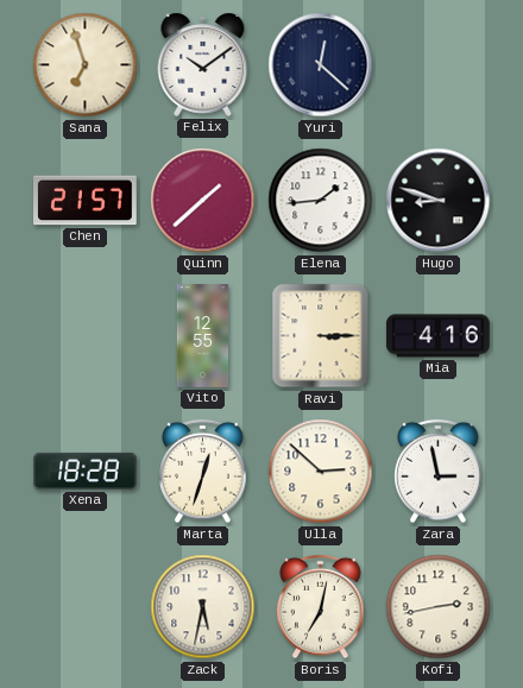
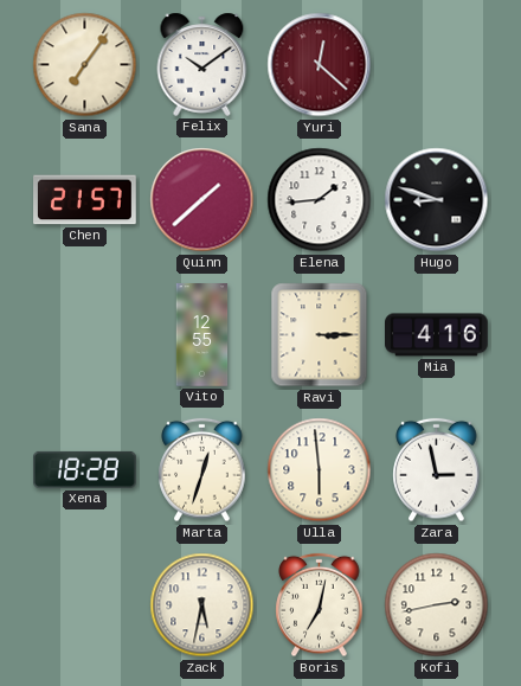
Sana: 6:57 -> 7:06 (85, 65)
Yuri dial: navy -> burgundy (320, 65)
Ulla: 2:52 -> 5:59 (320, 470)
